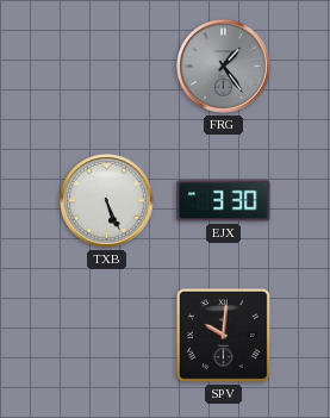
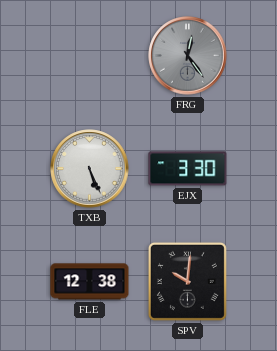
FRG: 1:24 -> 12:24 (188, 56)
FLE: none -> 12:38 (90, 282)
